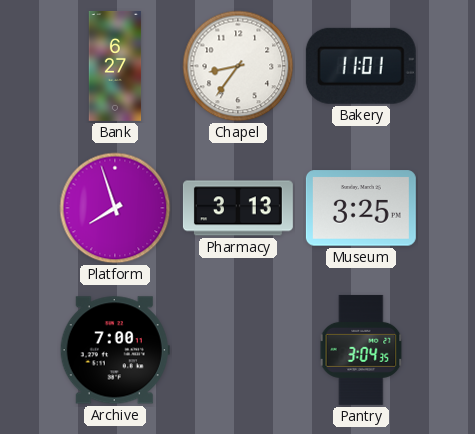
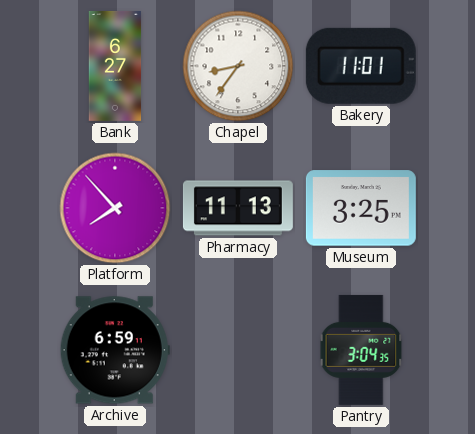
Platform: 7:57 -> 7:53 (115, 208)
Pharmacy: 3:13 -> 11:13 (238, 208)
Archive: 7:00 -> 6:59 (115, 350)
